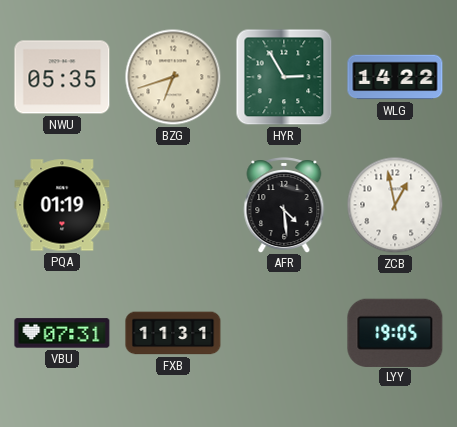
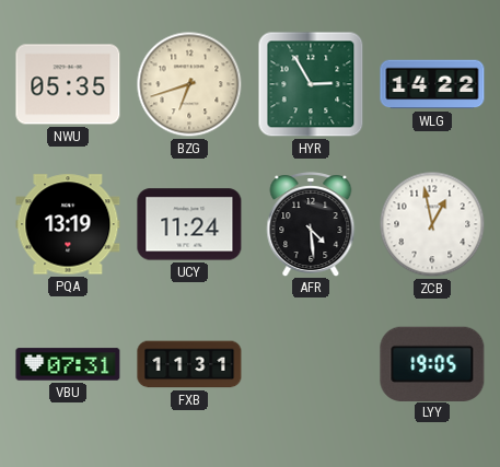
PQA: 01:19 -> 13:19 (68, 224)
UCY: none -> 11:24 (189, 224)
